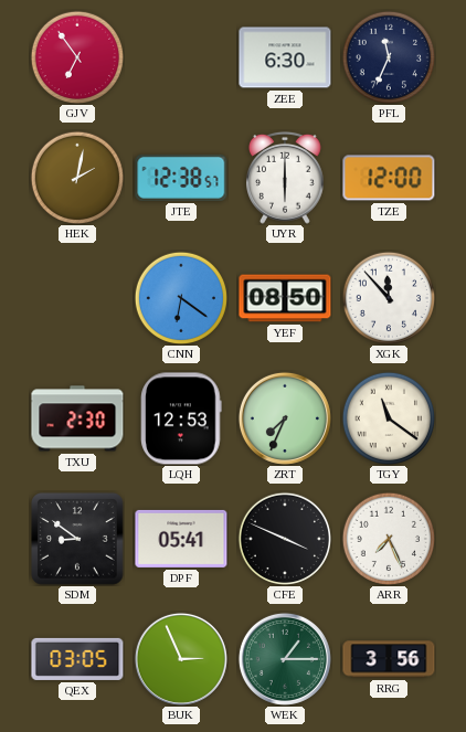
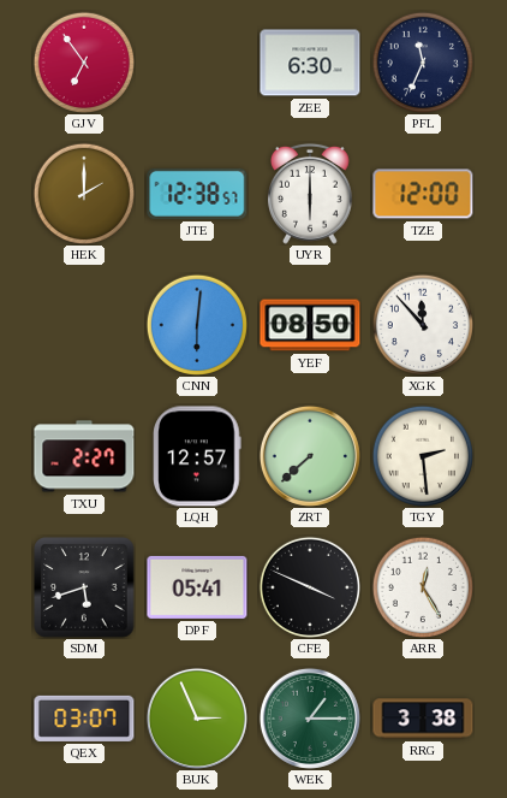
HEK: 2:02 -> 2:00 (83, 193)
CNN: 6:21 -> 6:01 (196, 324)
TXU: 2:30 -> 2:27 (84, 456)
LQH: 12:53 -> 12:57 (197, 456)
ZRT: 7:34 -> 7:38 (310, 456)
TGY: 11:21 -> 2:29 (422, 455)
SDM: 8:51 -> 5:42 (84, 587)
ARR: 7:26 -> 12:25 (422, 586)
QEX: 03:05 -> 03:07 (84, 719)
RRG: 3:56 -> 3:38 (423, 719)
